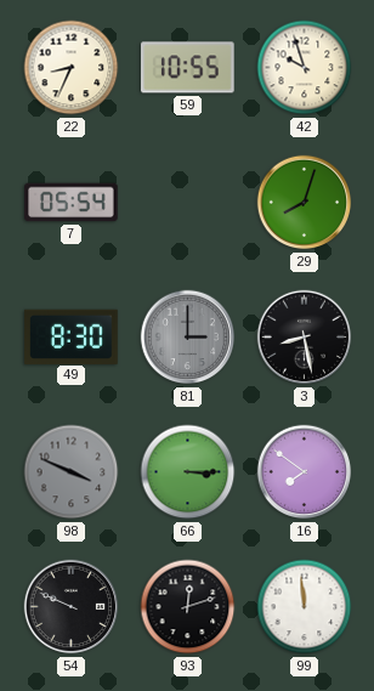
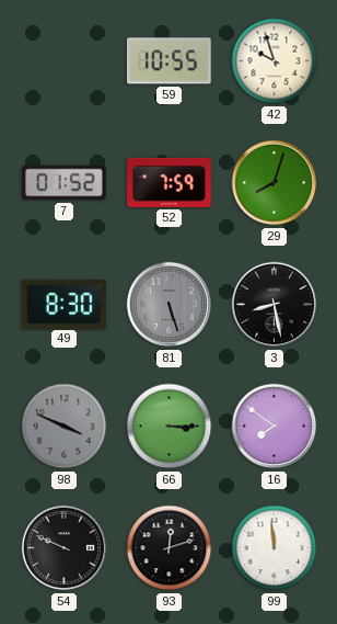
22: 8:34 -> none (72, 68)
7: 05:54 -> 01:52 (65, 183)
52: none -> 7:59 (170, 182)
81: 3:00 -> 5:27 (170, 305)
